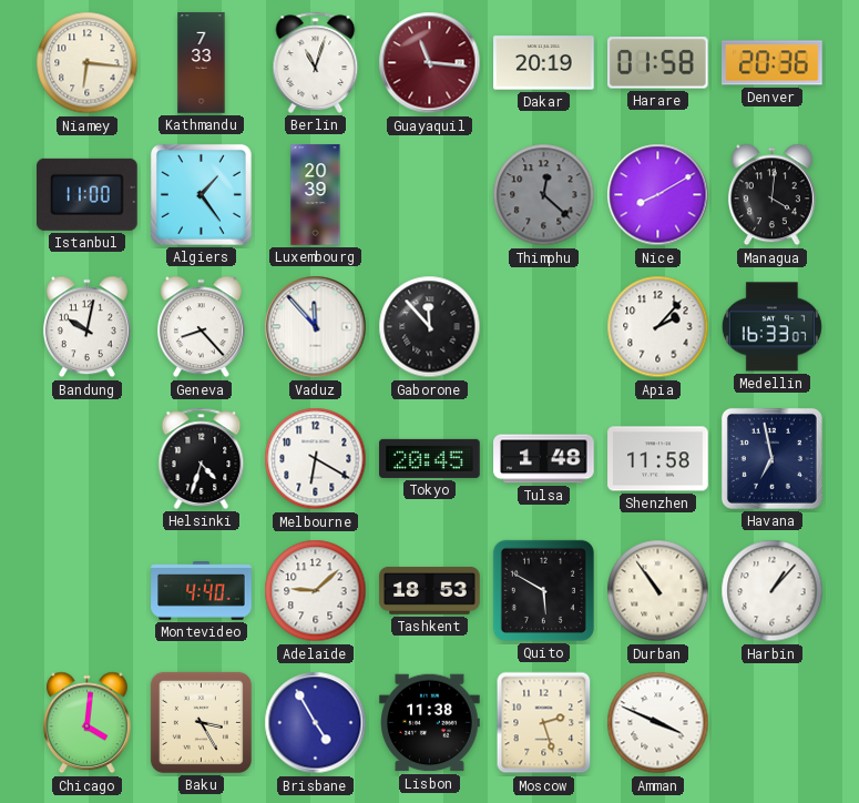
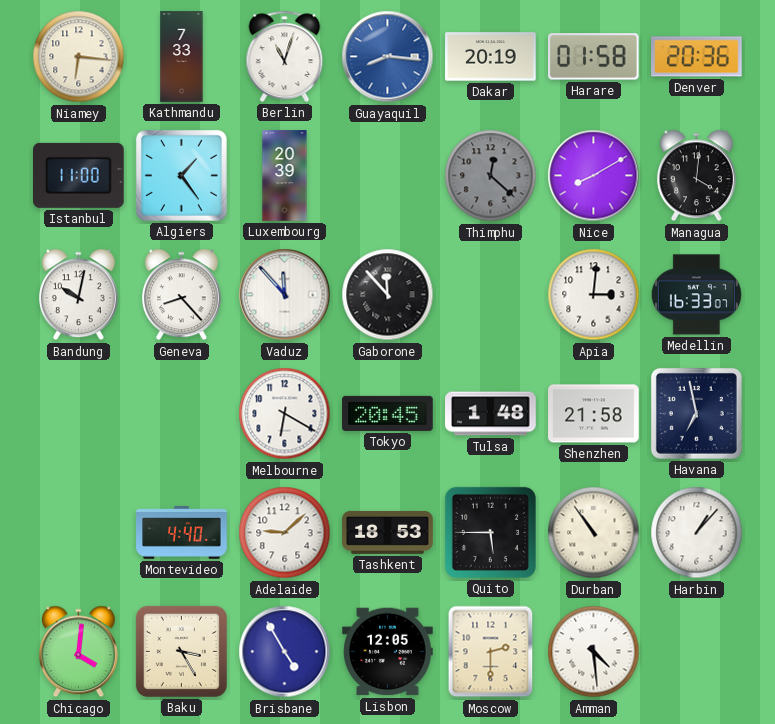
Guayaquil: 11:16 -> 8:16 (388, 57)
Guayaquil dial: burgundy -> blue (388, 57)
Apia: 2:07 -> 3:01 (594, 295)
Helsinki: 4:33 -> none (202, 458)
Shenzhen: 11:58 -> 21:58 (594, 414)
Quito: 5:50 -> 5:45 (490, 532)
Lisbon: 11:38 -> 12:05 (388, 652)
Moscow: 2:27 -> 2:30 (491, 652)
Amman: 3:49 -> 4:29 (594, 652)
